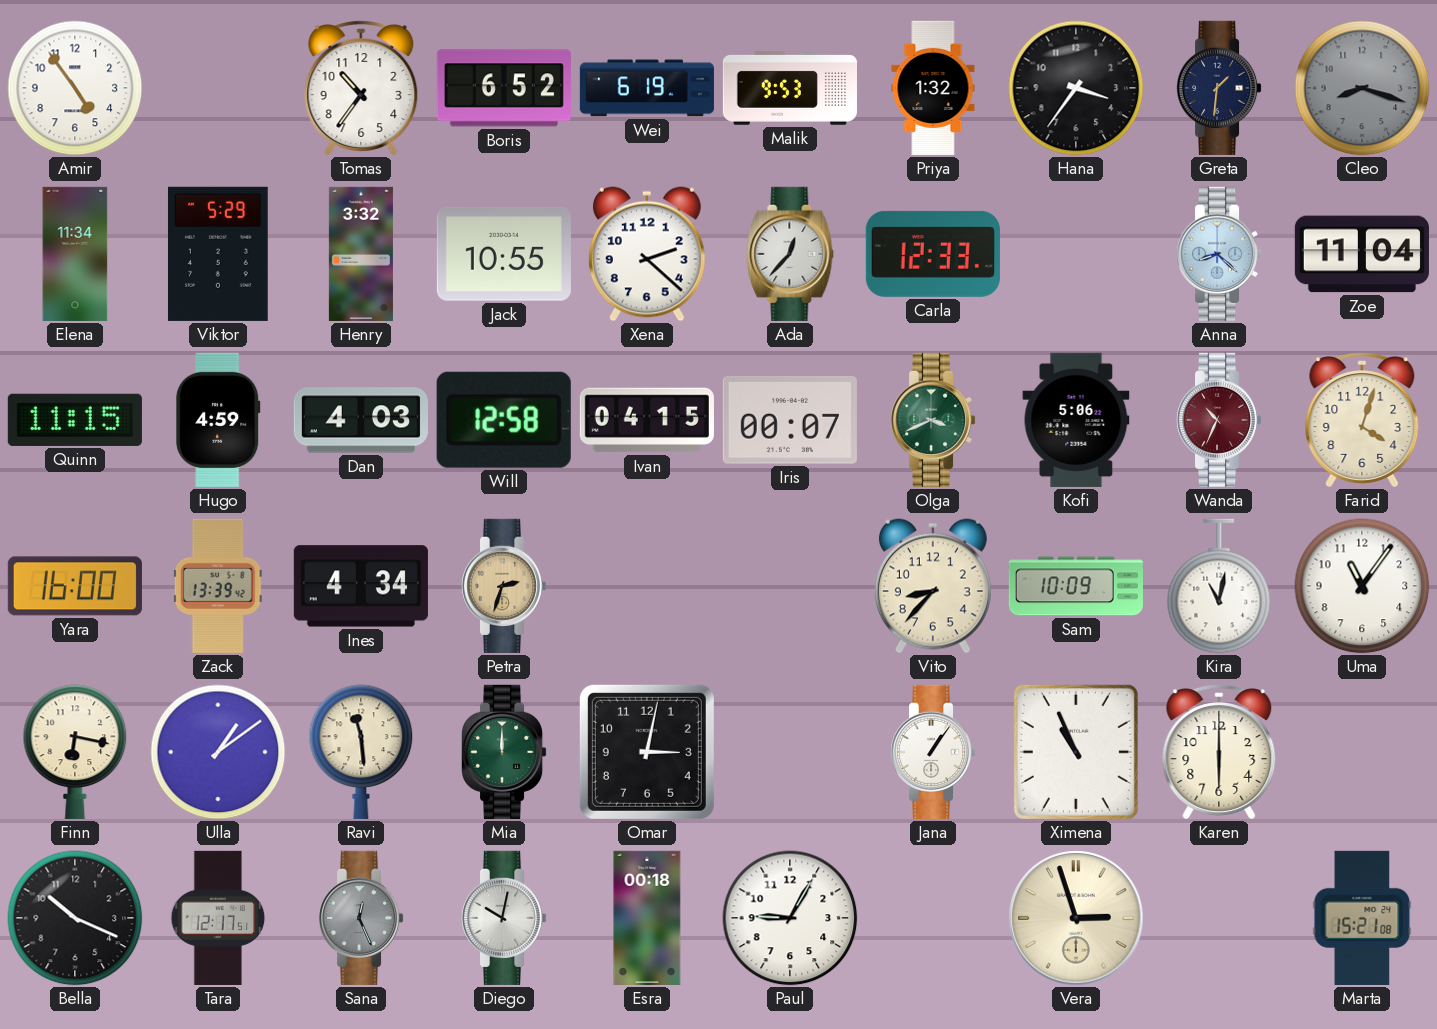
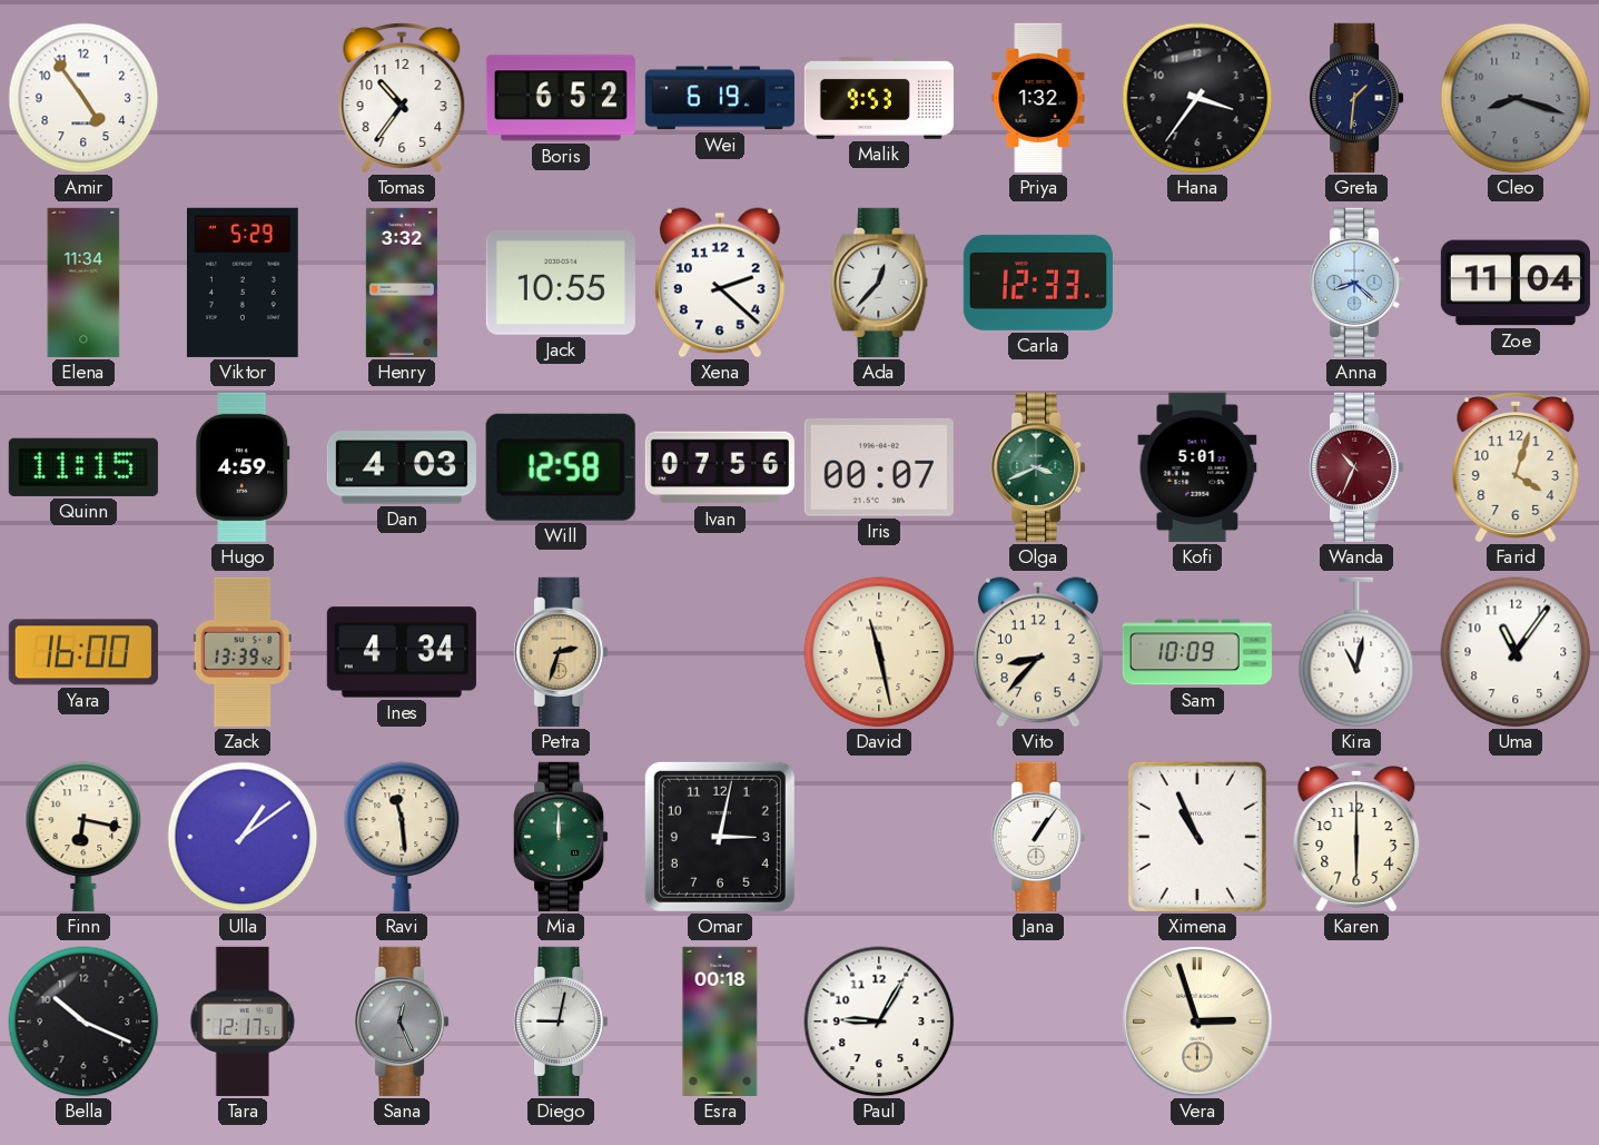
Ivan: 04:15 -> 07:56 (720, 467)
Kofi: 5:06 -> 5:01 (1197, 467)
David: none -> 11:28 (879, 652)
Diego: 10:02 -> 9:02 (562, 1021)
Marta: 15:21 -> none (1362, 918)
